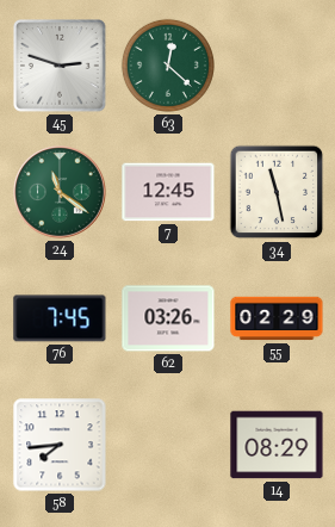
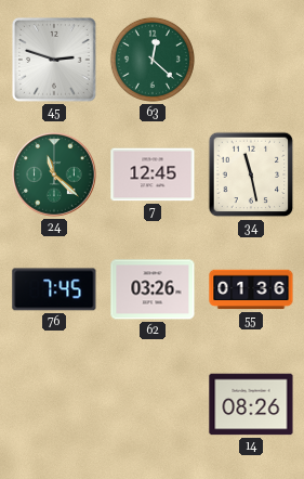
24: 11:21 -> 11:22 (54, 174)
55: 02:29 -> 01:36 (251, 289)
58: 7:44 -> none (60, 445)
14: 08:29 -> 08:26 (251, 404)
